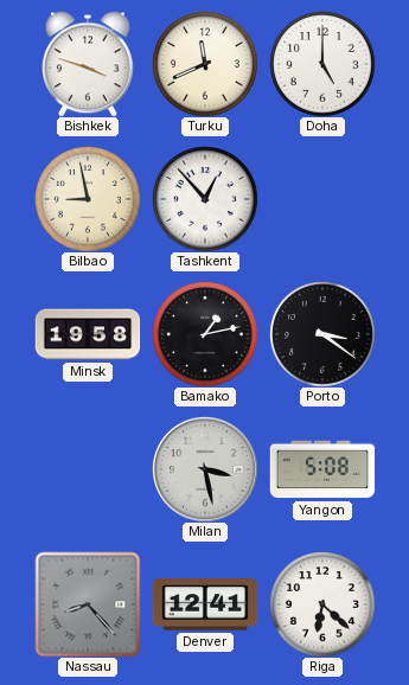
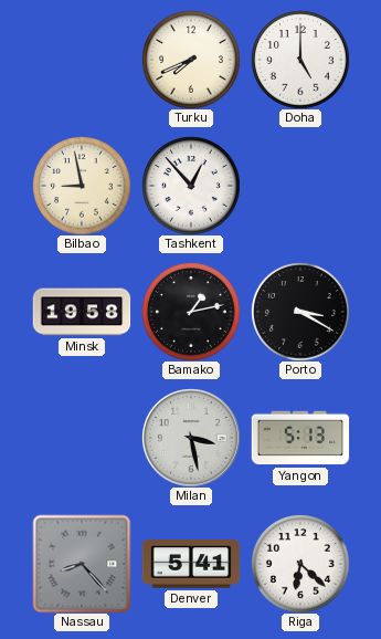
Bishkek: 3:48 -> none (88, 64)
Turku: 11:41 -> 7:41 (191, 60)
Porto: 3:21 -> 3:20 (300, 312)
Yangon: 5:08 -> 5:13 (300, 438)
Denver: 12:41 -> 5:41 (191, 564)
